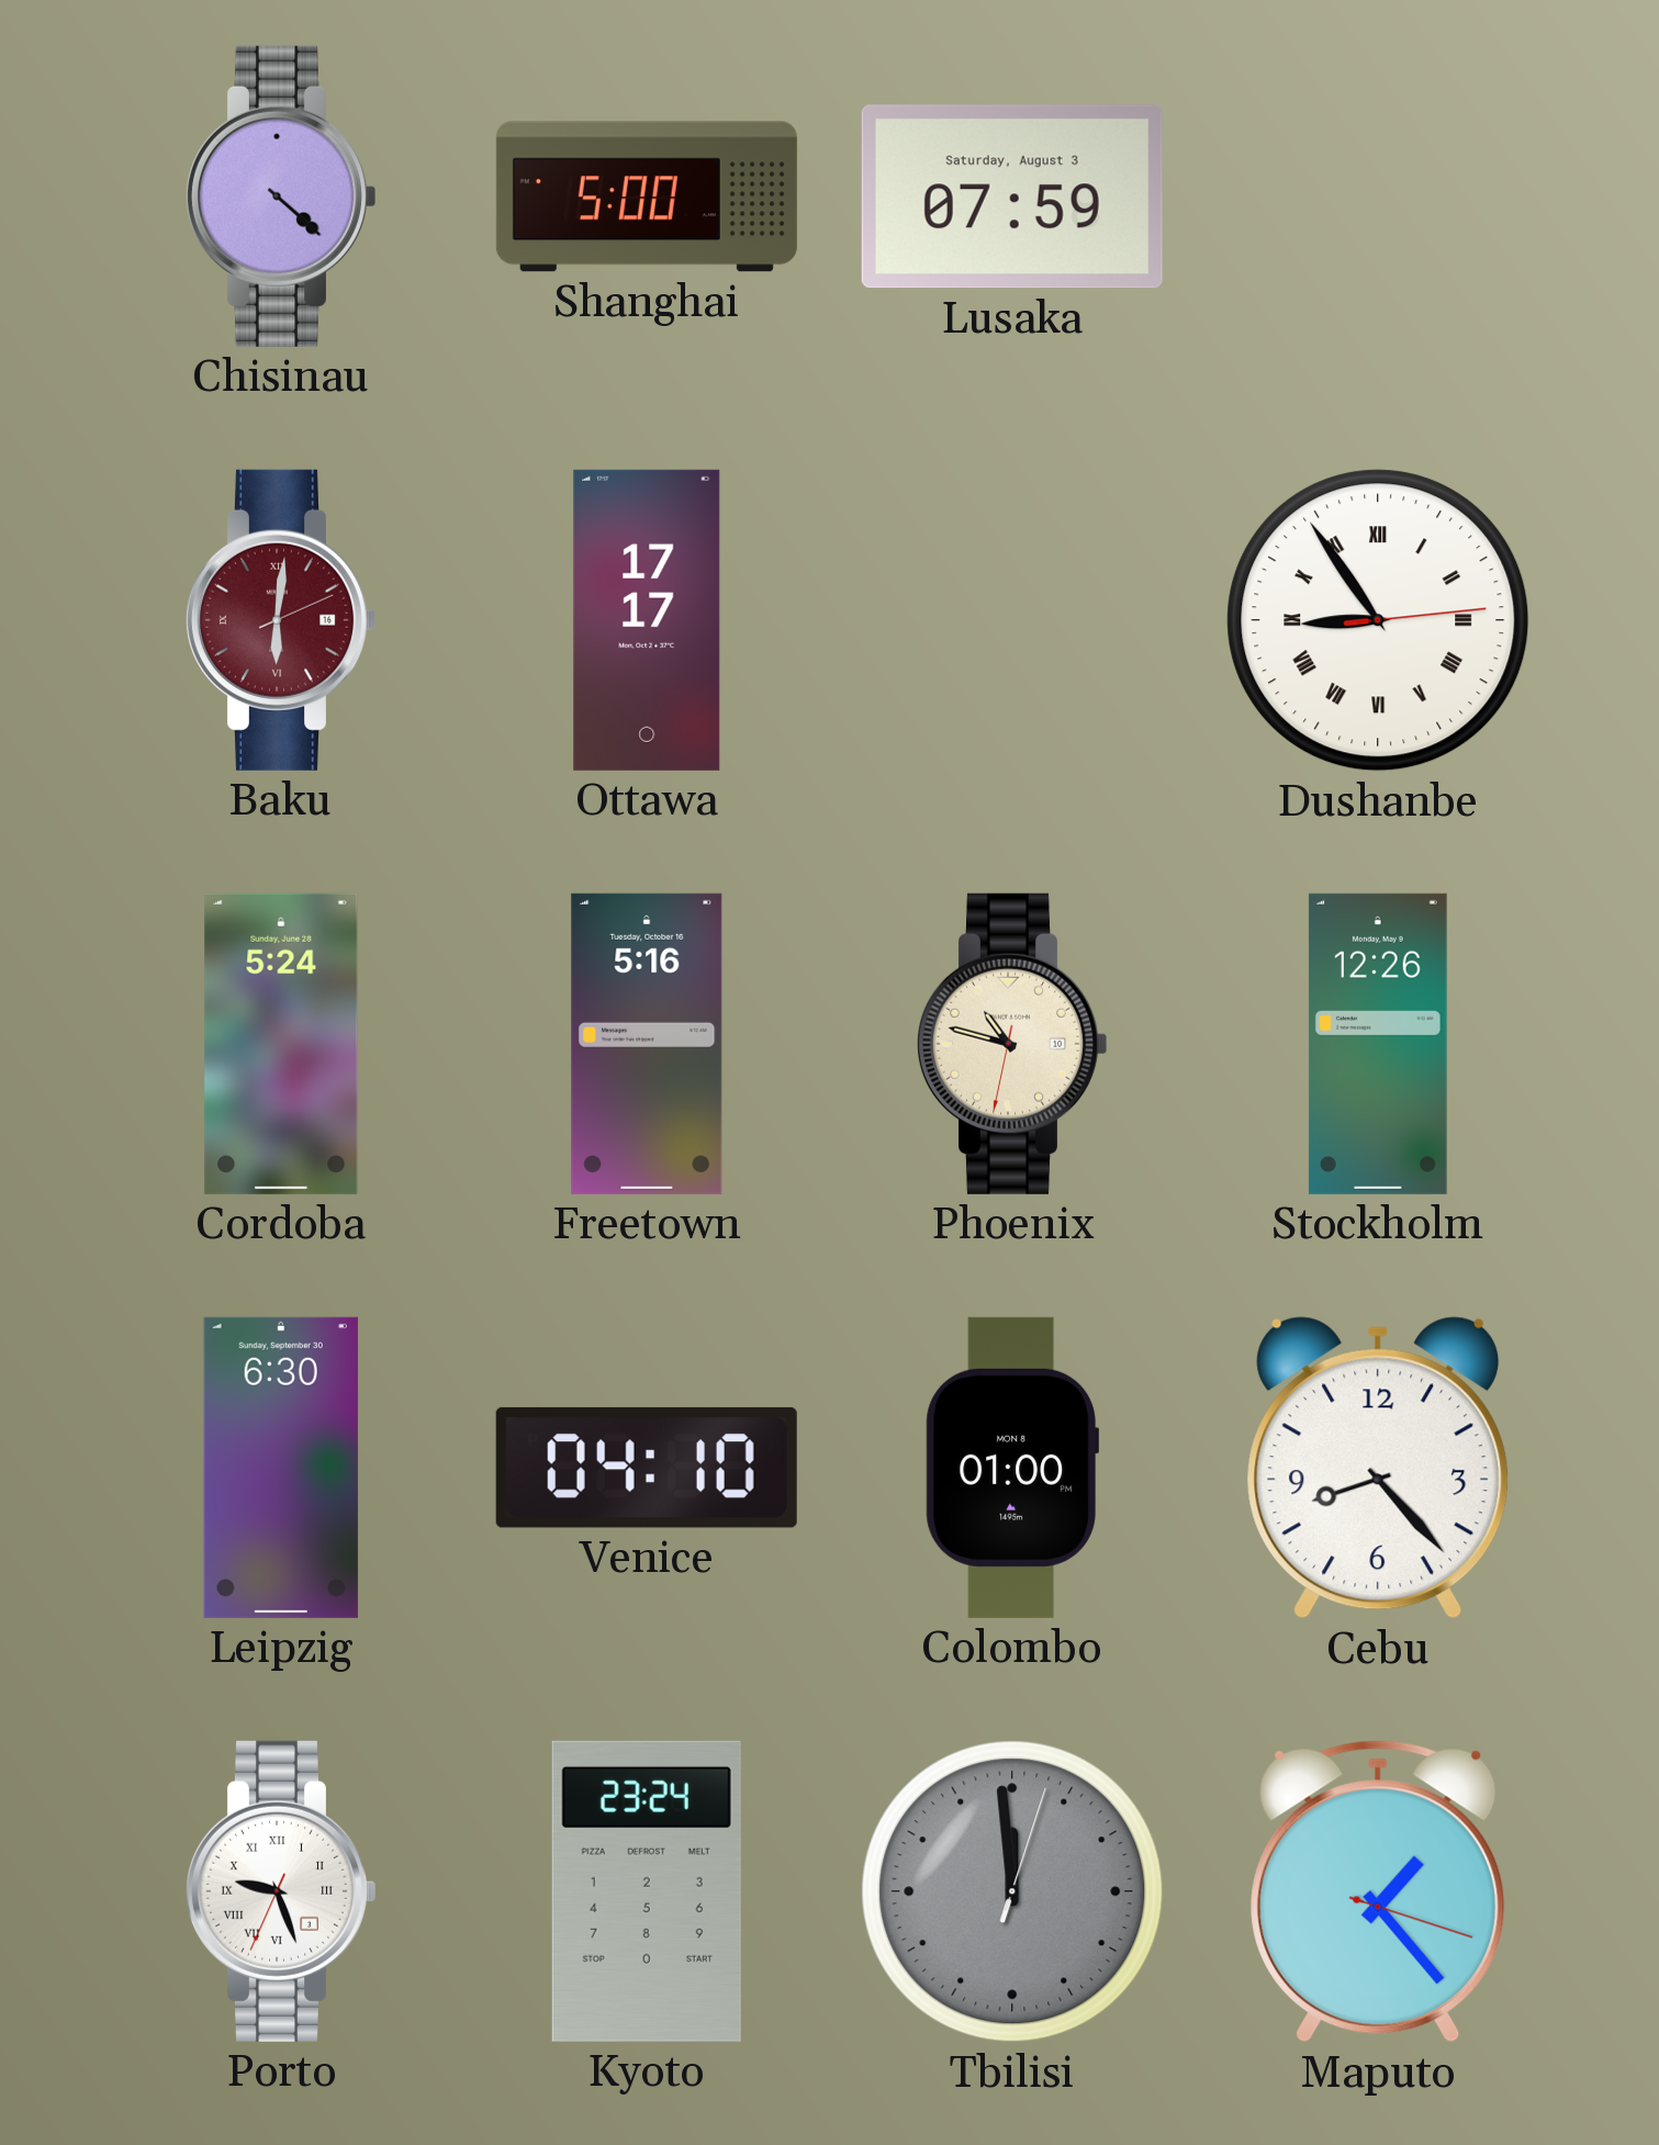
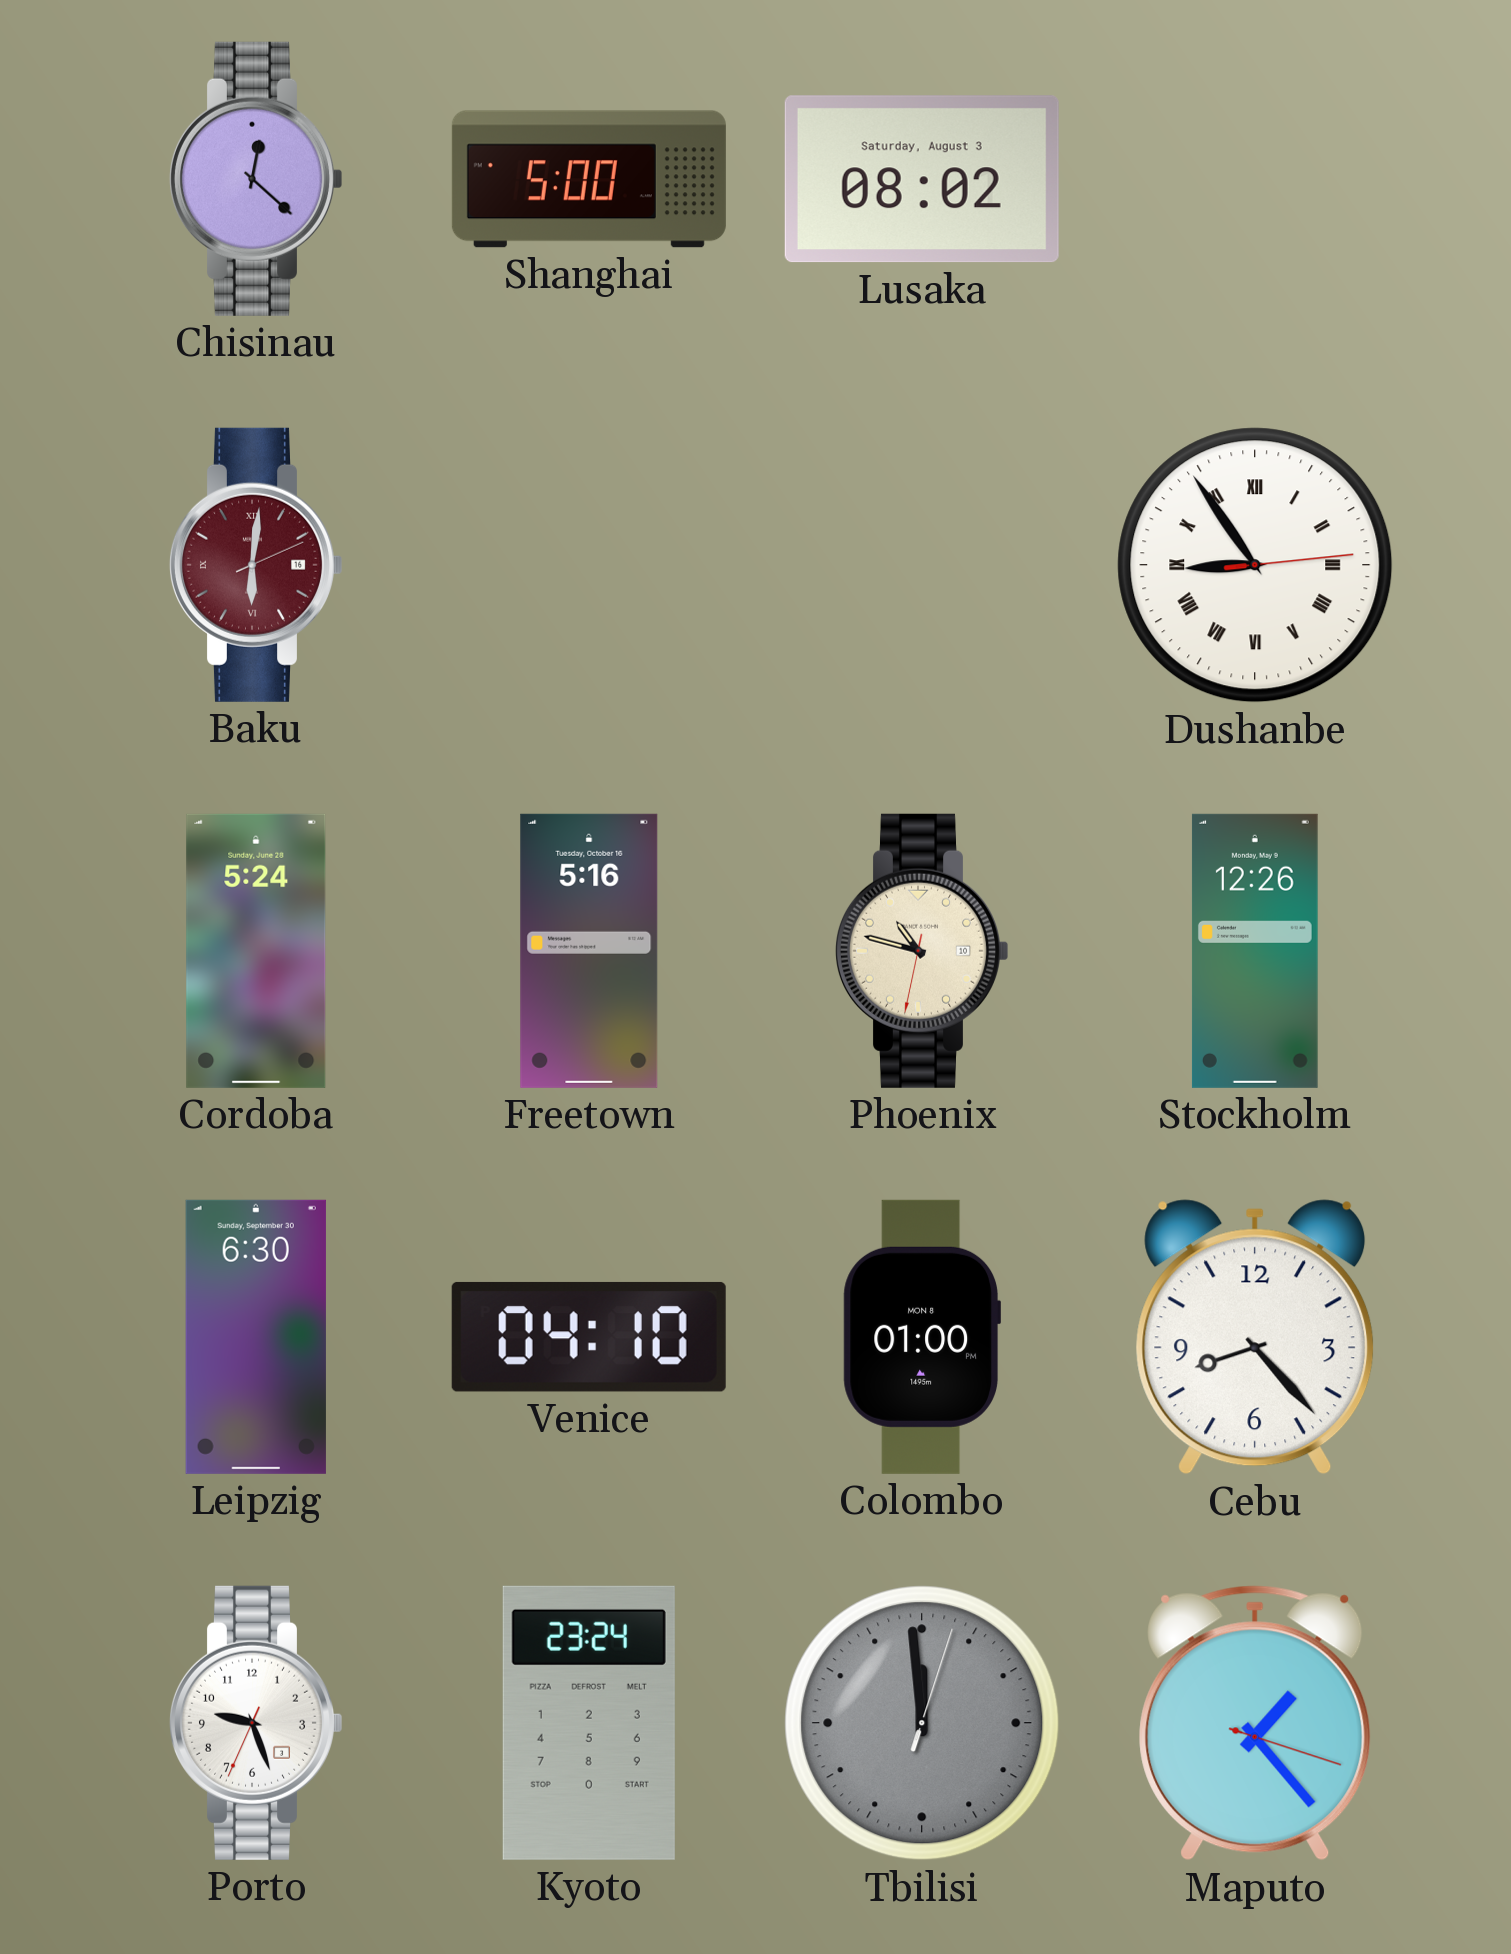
Chisinau: 4:22 -> 12:22 (255, 179)
Lusaka: 07:59 -> 08:02 (922, 179)
Ottawa: 17:17 -> none (647, 620)
Porto numerals: Roman -> Arabic (255, 1723)
